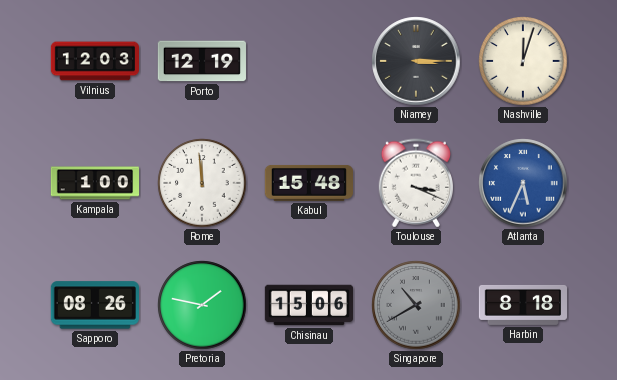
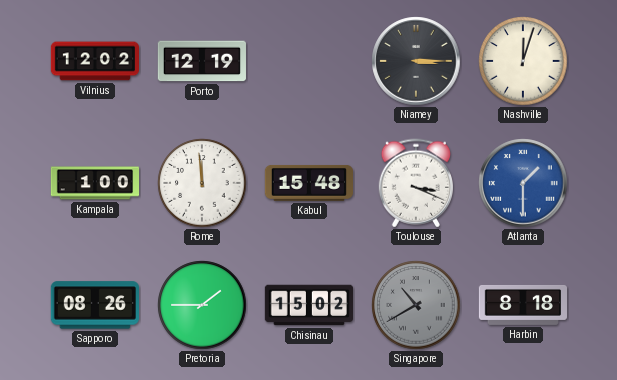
Vilnius: 12:03 -> 12:02 (94, 61)
Atlanta: 5:34 -> 1:30 (523, 183)
Pretoria: 1:47 -> 1:45 (202, 305)
Chisinau: 15:06 -> 15:02 (308, 305)
